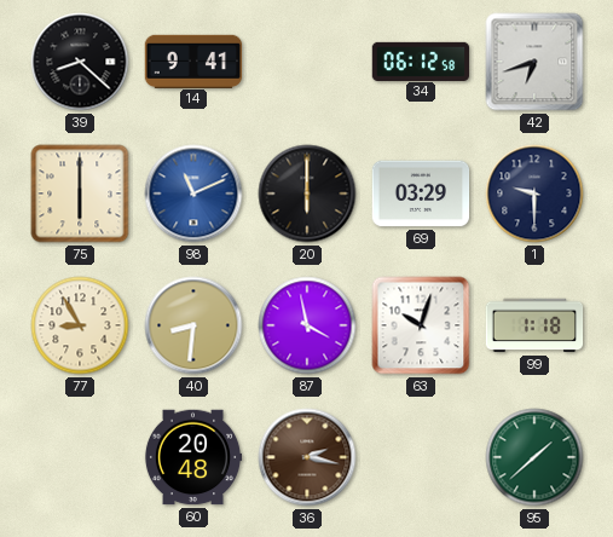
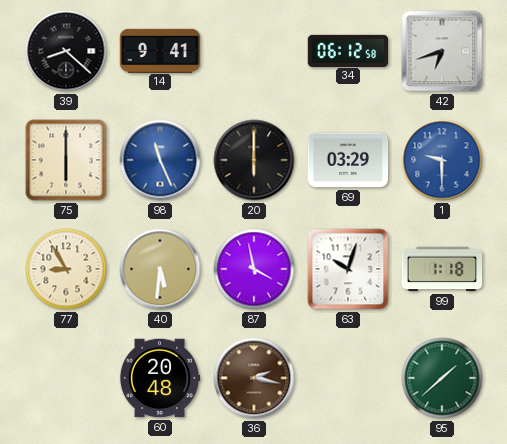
98: 11:11 -> 11:26 (160, 160)
1 dial: navy -> blue (442, 160)
40: 8:31 -> 5:31 (160, 269)
